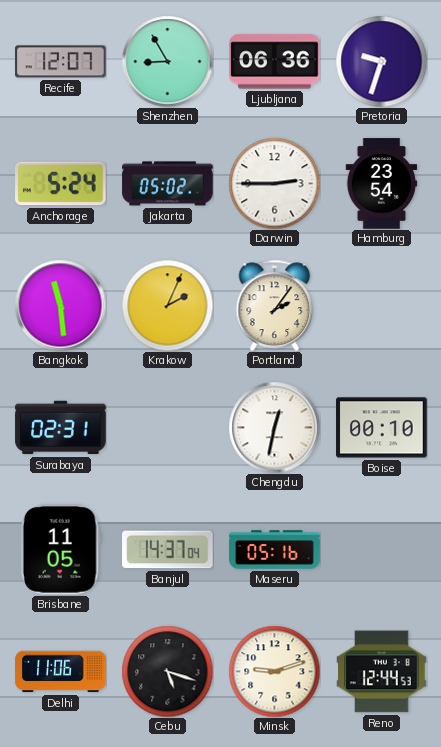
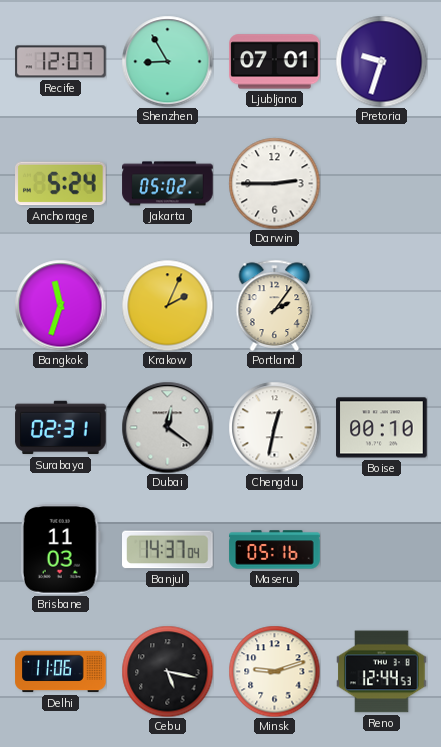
Ljubljana: 06:36 -> 07:01 (275, 62)
Hamburg: 23:54 -> none (382, 184)
Bangkok: 11:29 -> 11:33 (60, 305)
Dubai: none -> 12:21 (167, 427)
Brisbane: 11:05 -> 11:03 (60, 550)
Cebu: 5:18 -> 5:17 (167, 671)
